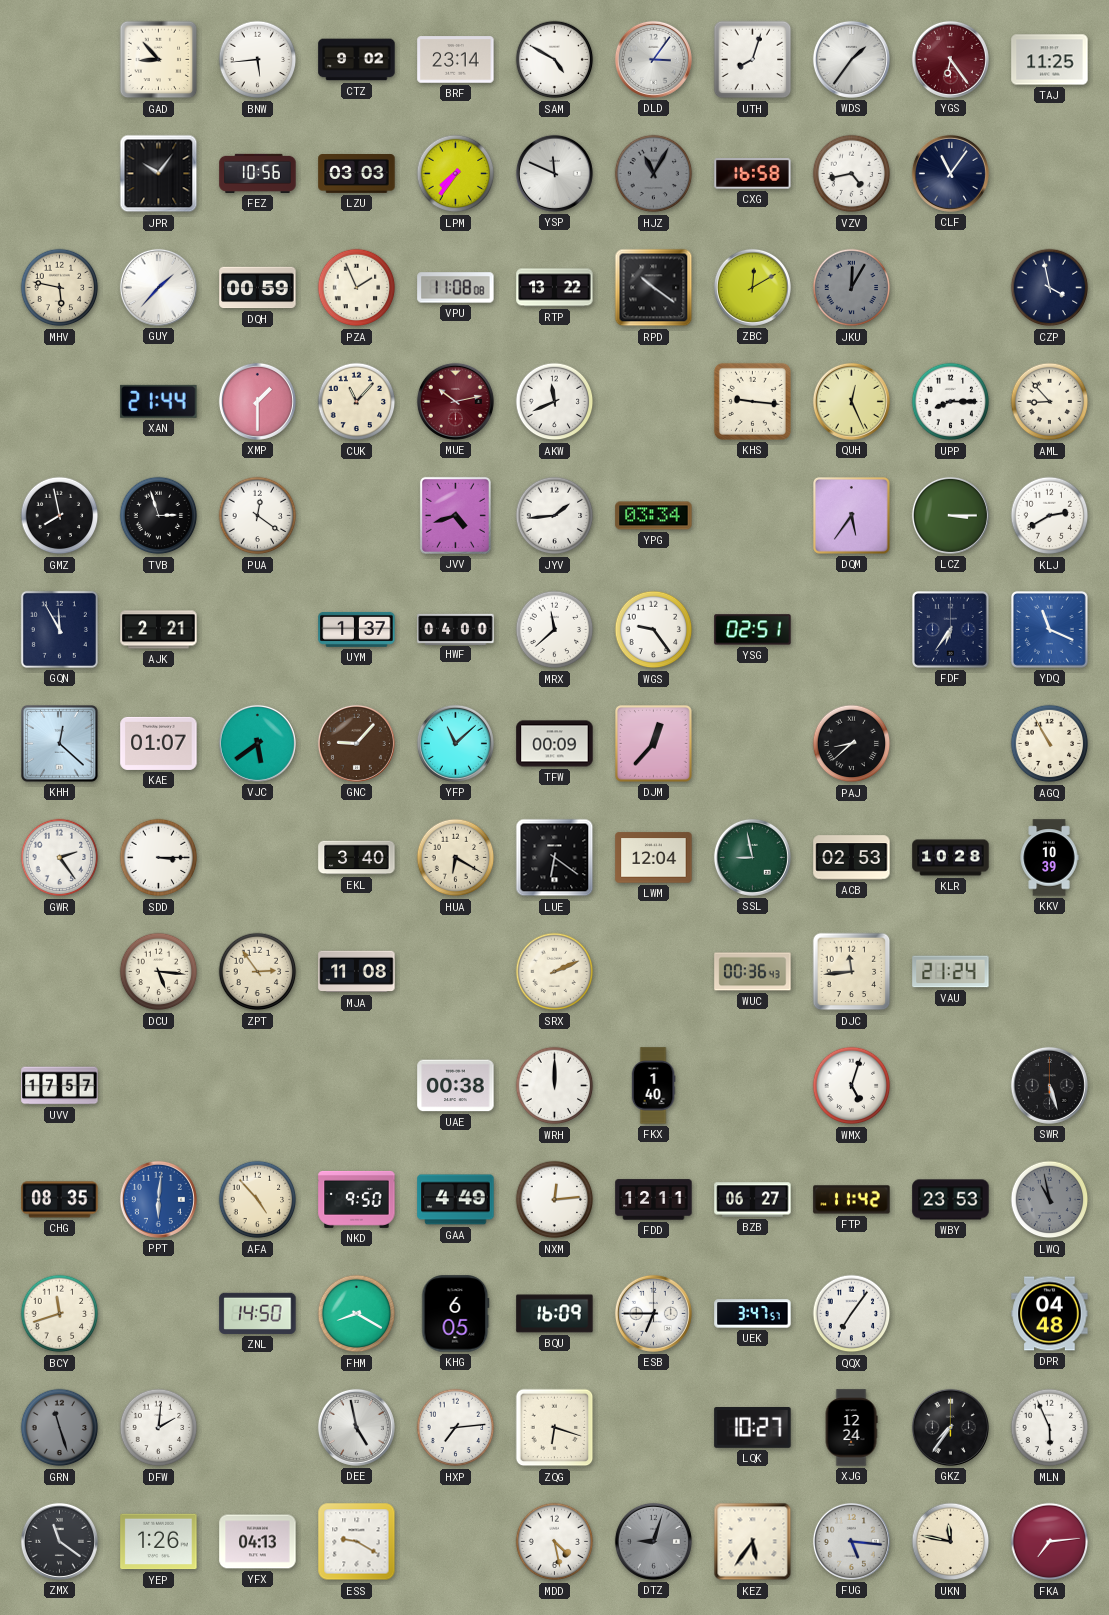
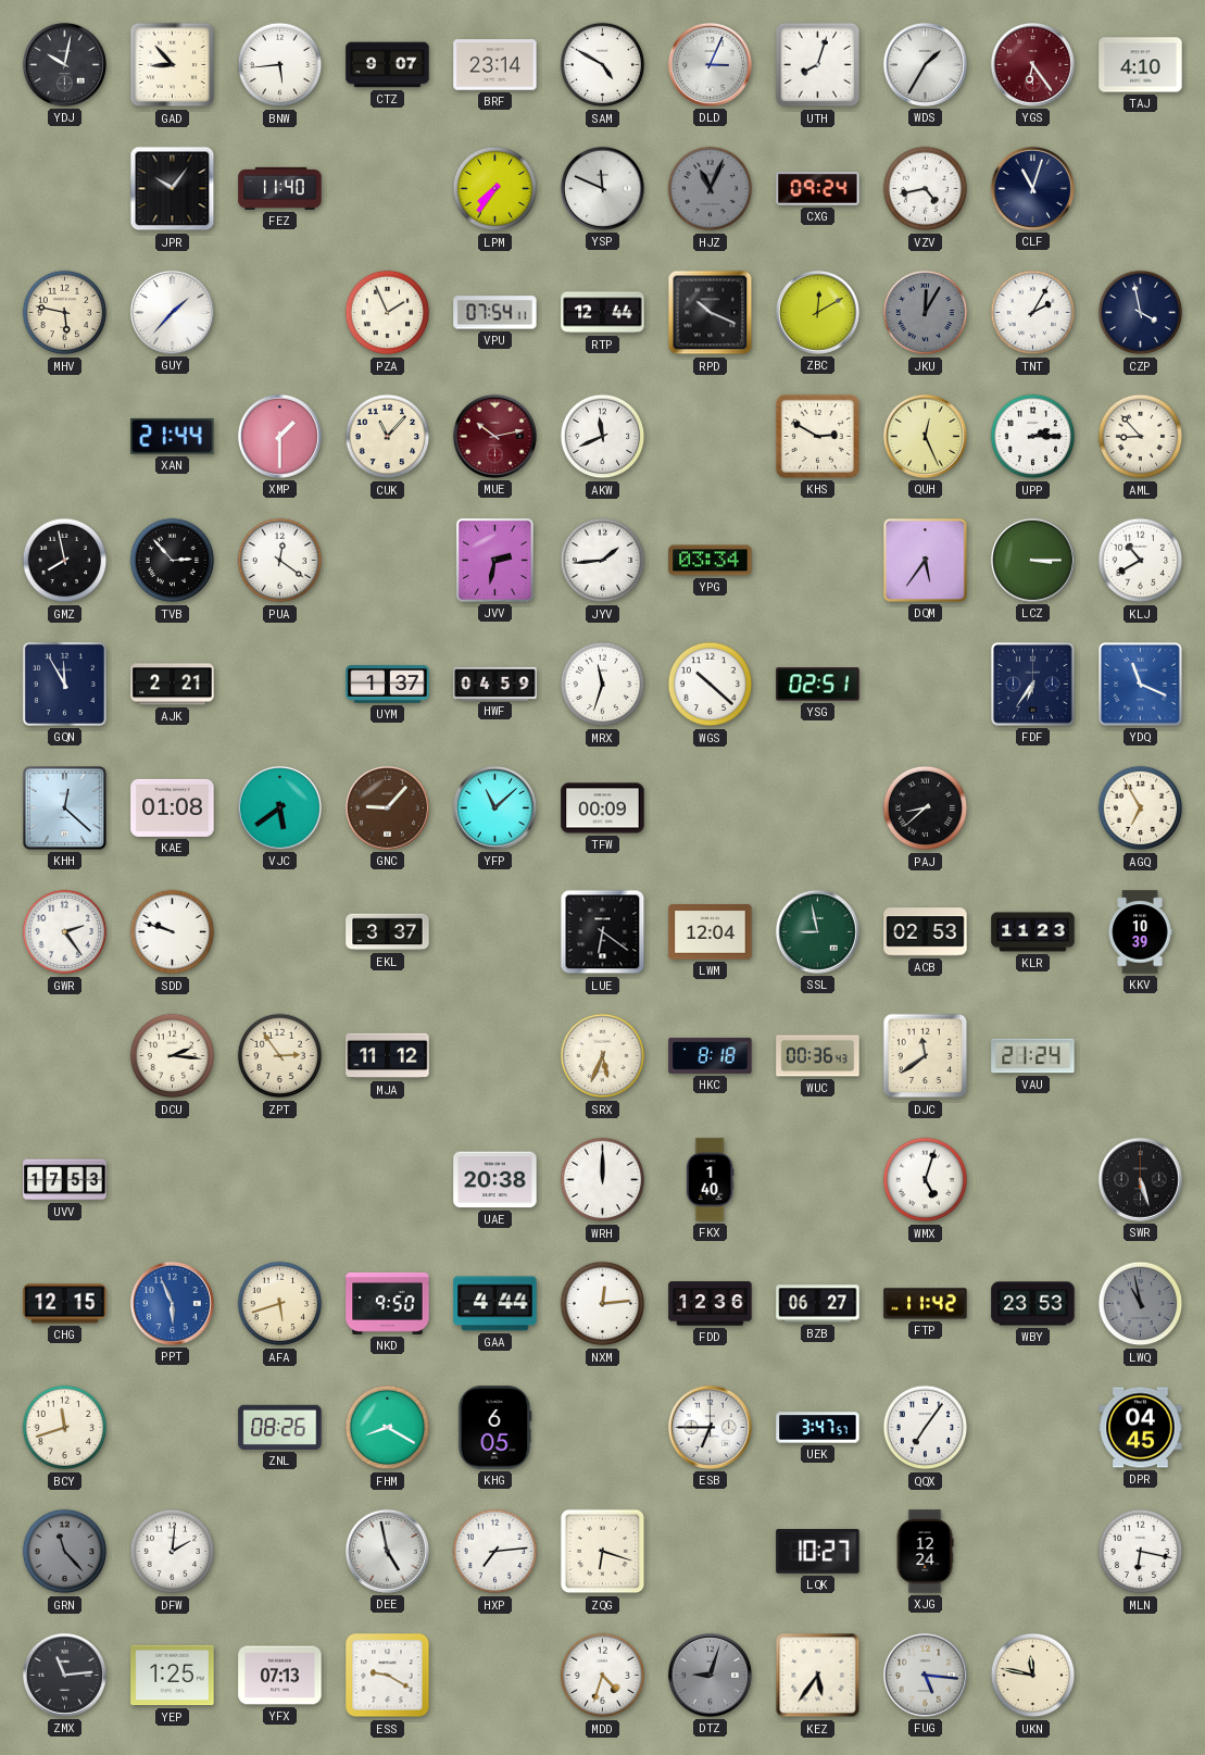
YDJ: none -> 10:02 (64, 64)
CTZ: 9:02 -> 9:07 (388, 65)
DLD: 3:06 -> 3:04 (710, 64)
WDS: 1:36 -> 1:35 (925, 64)
TAJ: 11:25 -> 4:10 (1141, 65)
FEZ: 10:56 -> 11:40 (280, 188)
LZU: 03:03 -> none (357, 174)
HJZ: 11:05 -> 11:04 (711, 189)
CXG: 16:58 -> 09:24 (818, 189)
CLF: 11:06 -> 11:03 (1032, 188)
DQH: 00:59 -> none (258, 288)
VPU: 11:08 -> 07:54 (495, 313)
RTP: 13:22 -> 12:44 (603, 313)
RPD: 10:21 -> 10:19 (711, 313)
TNT: none -> 2:05 (1033, 313)
KHS: 9:16 -> 2:50 (817, 436)
UPP: 8:15 -> 2:15 (1033, 437)
TVB: 2:57 -> 2:53 (173, 561)
JVV: 4:42 -> 2:32 (494, 560)
KLJ: 2:40 -> 10:40 (1141, 561)
HWF: 04:00 -> 04:59 (495, 684)
MRX: 11:38 -> 11:33 (603, 685)
WGS: 9:24 -> 10:22 (711, 685)
KAE: 01:07 -> 01:08 (173, 807)
DJM: 12:37 -> none (654, 744)
AGQ: 10:55 -> 6:55 (1141, 808)
SDD: 3:15 -> 9:48 (173, 932)
EKL: 3:40 -> 3:37 (388, 932)
HUA: 6:20 -> none (456, 858)
KLR: 10:28 -> 11:23 (1033, 932)
DCU: 5:16 -> 2:16 (173, 1056)
MJA: 11:08 -> 11:12 (388, 1056)
SRX: 2:11 -> 5:34 (603, 1056)
HKC: none -> 8:18 (711, 1055)
DJC: 11:44 -> 11:39 (926, 1056)
UVV: 17:57 -> 17:53 (65, 1180)
UAE: 00:38 -> 20:38 (495, 1180)
CHG: 08:35 -> 12:15 (65, 1304)
PPT: 6:01 -> 5:56 (172, 1303)
AFA: 4:53 -> 5:42 (280, 1304)
GAA: 4:49 -> 4:44 (495, 1304)
FDD: 12:11 -> 12:36 (711, 1304)
ZNL: 14:50 -> 08:26 (280, 1427)
BQU: 16:09 -> none (555, 1314)
DPR: 04:48 -> 04:45 (1141, 1428)
GRN: 11:27 -> 11:23 (65, 1552)
GKZ: 7:36 -> none (950, 1427)
MLN: 5:56 -> 6:17 (1141, 1552)
ZMX: 11:21 -> 11:14 (64, 1675)
YEP: 1:26 -> 1:25 (173, 1676)
YFX: 04:13 -> 07:13 (280, 1676)
MDD: 4:28 -> 4:33 (603, 1676)
FKA: 7:14 -> none (1050, 1542)
